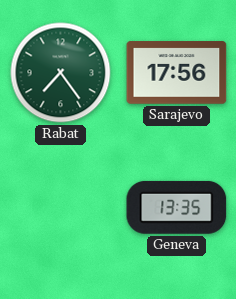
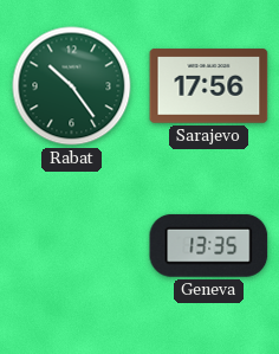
Rabat: 7:24 -> 10:24 (72, 86)
